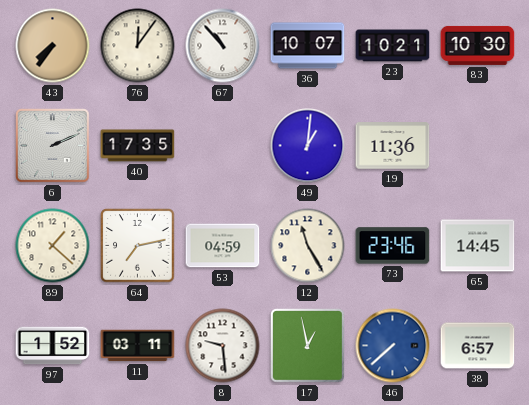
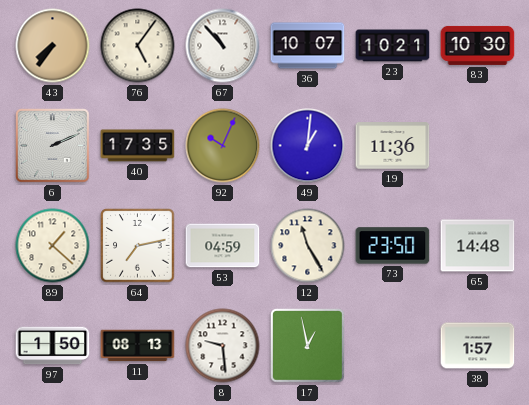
76: 12:06 -> 5:06 (138, 46)
92: none -> 10:04 (223, 146)
73: 23:46 -> 23:50 (393, 246)
65: 14:45 -> 14:48 (478, 246)
97: 1:52 -> 1:50 (53, 346)
11: 03:11 -> 08:13 (138, 346)
46: 7:38 -> none (393, 346)
38: 6:57 -> 1:57 (478, 346)
